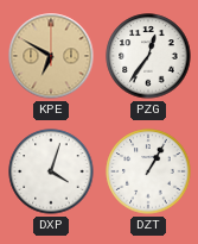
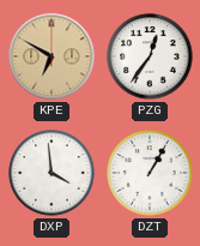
DXP: 4:03 -> 3:59 (51, 173)
